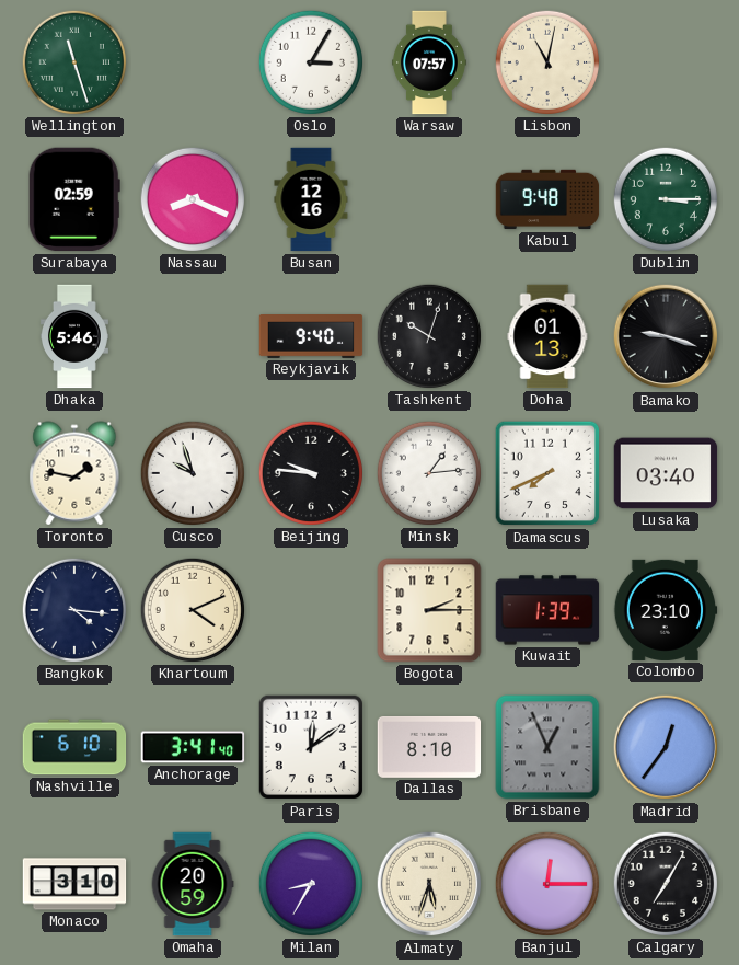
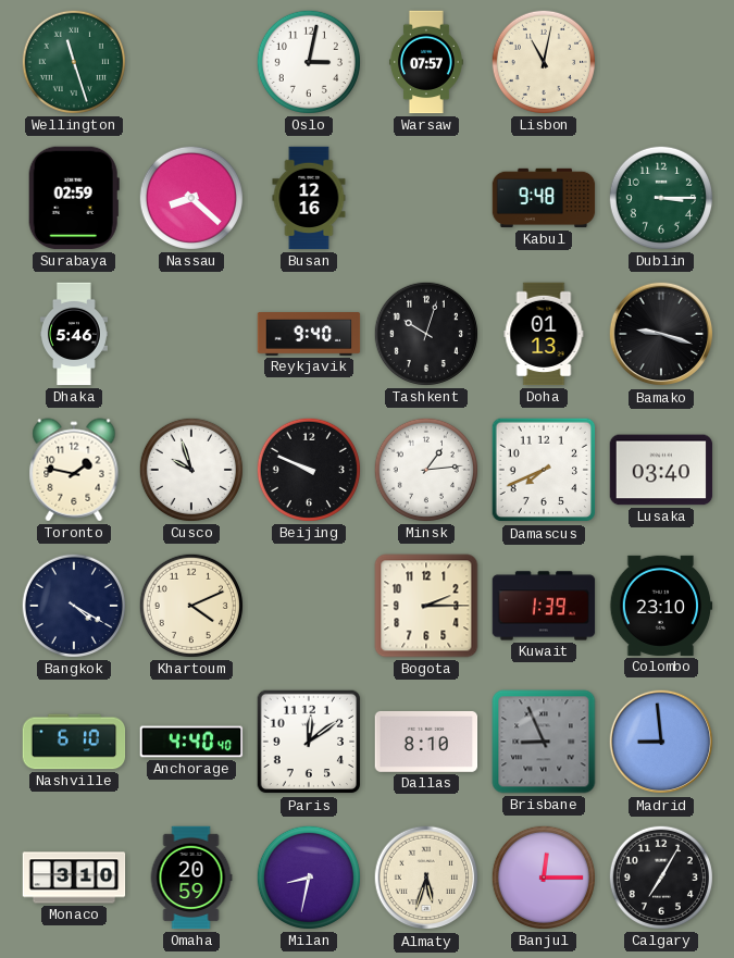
Oslo: 3:05 -> 3:02 (309, 62)
Nassau: 8:19 -> 8:22 (191, 198)
Beijing: 9:46 -> 9:49 (309, 470)
Bangkok: 4:16 -> 4:20 (74, 606)
Anchorage: 3:41 -> 4:40 (191, 742)
Brisbane: 12:56 -> 8:56 (544, 742)
Madrid: 12:36 -> 8:59 (661, 742)
Milan: 8:35 -> 8:32 (309, 878)
